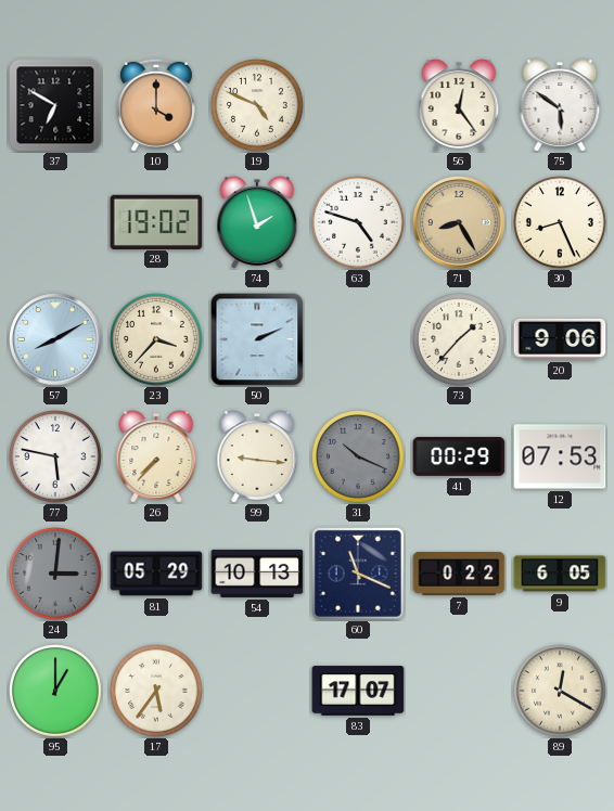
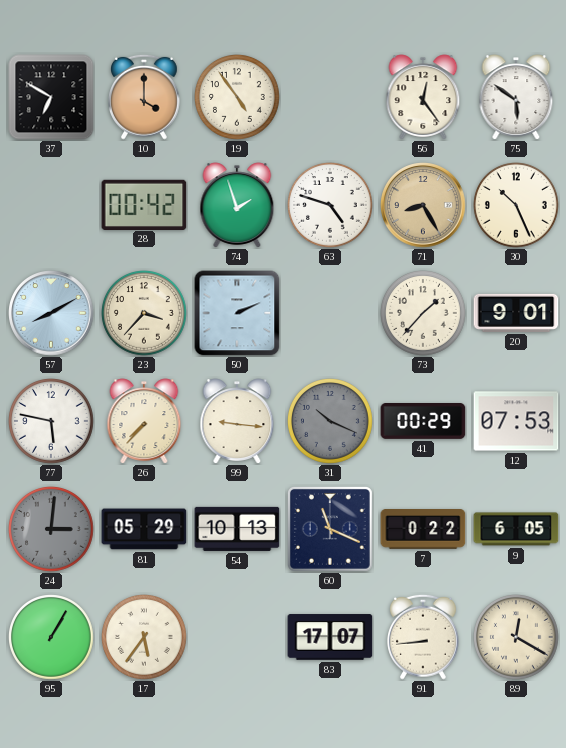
19: 4:49 -> 4:54 (238, 98)
28: 19:02 -> 00:42 (144, 204)
30: 8:26 -> 10:26 (517, 206)
20: 9:06 -> 9:01 (516, 313)
95: 1:00 -> 1:05 (52, 638)
91: none -> 8:44 (424, 637)
